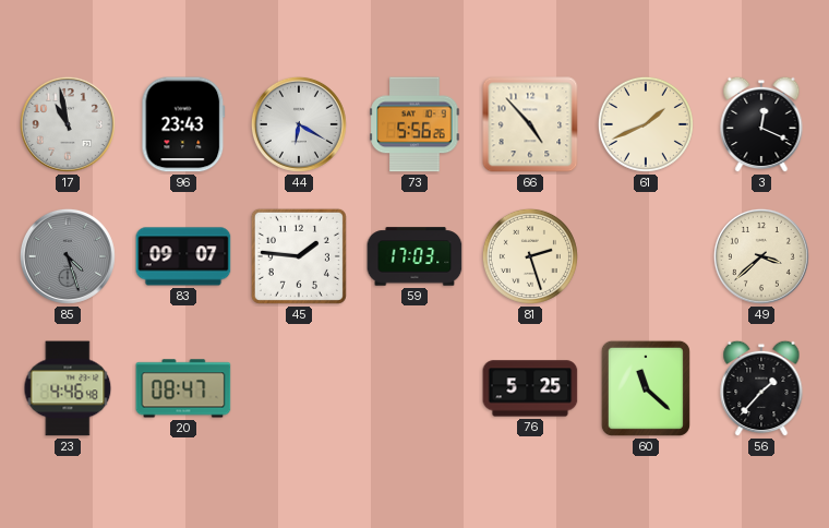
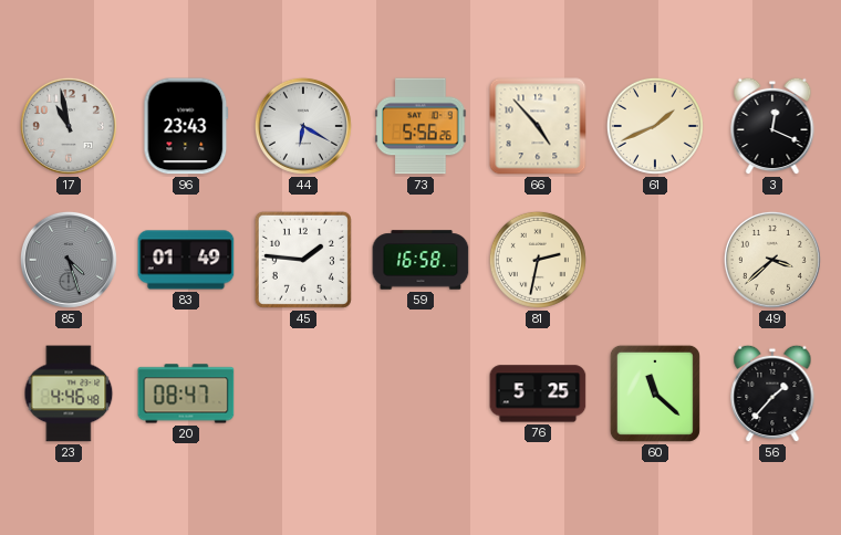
83: 09:07 -> 01:49 (186, 260)
59: 17:03 -> 16:58 (420, 260)
81: 2:27 -> 2:32 (538, 260)
